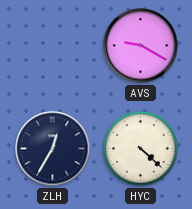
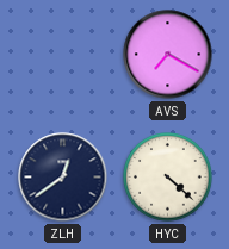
AVS: 9:20 -> 7:20 (168, 55)
ZLH: 12:35 -> 12:39 (63, 178)
